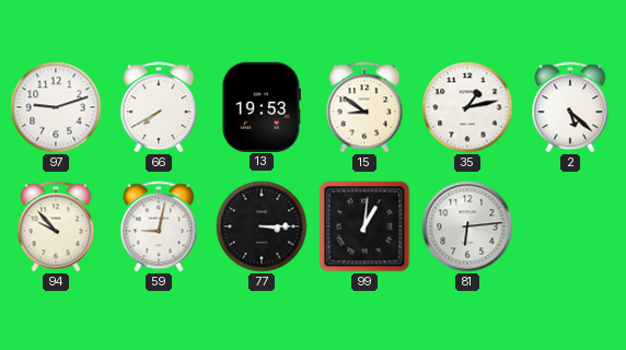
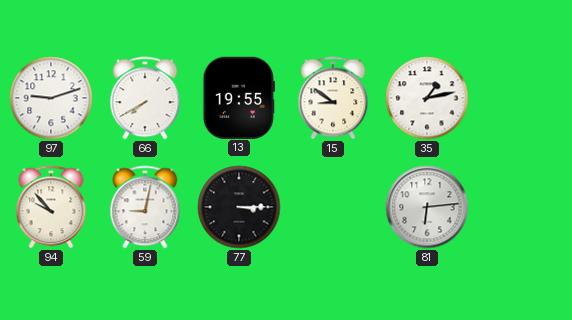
13: 19:53 -> 19:55 (239, 97)
2: 5:22 -> none (570, 107)
99: 1:01 -> none (364, 226)
